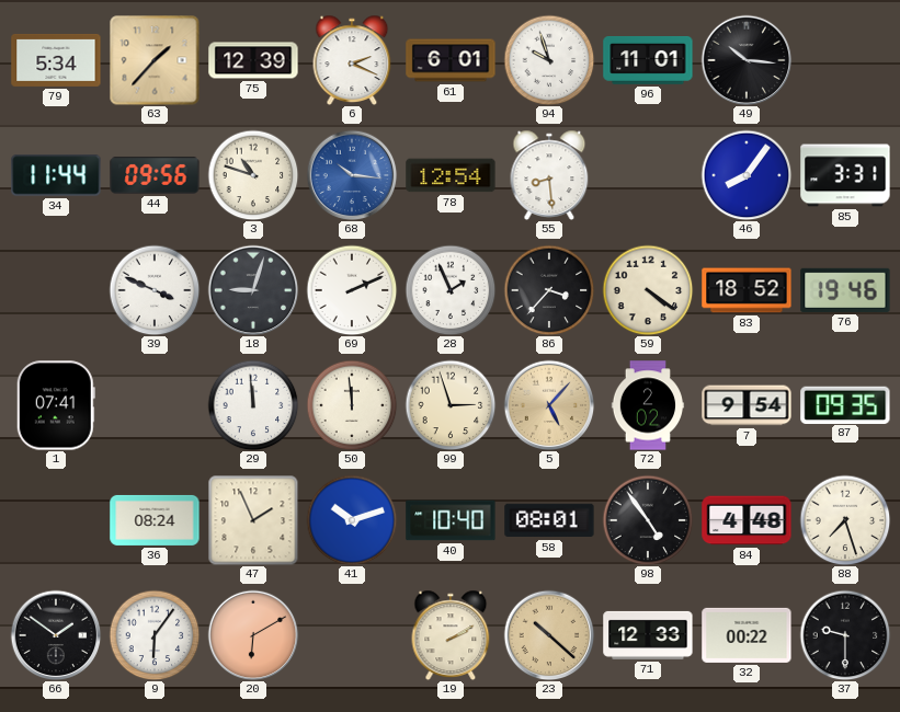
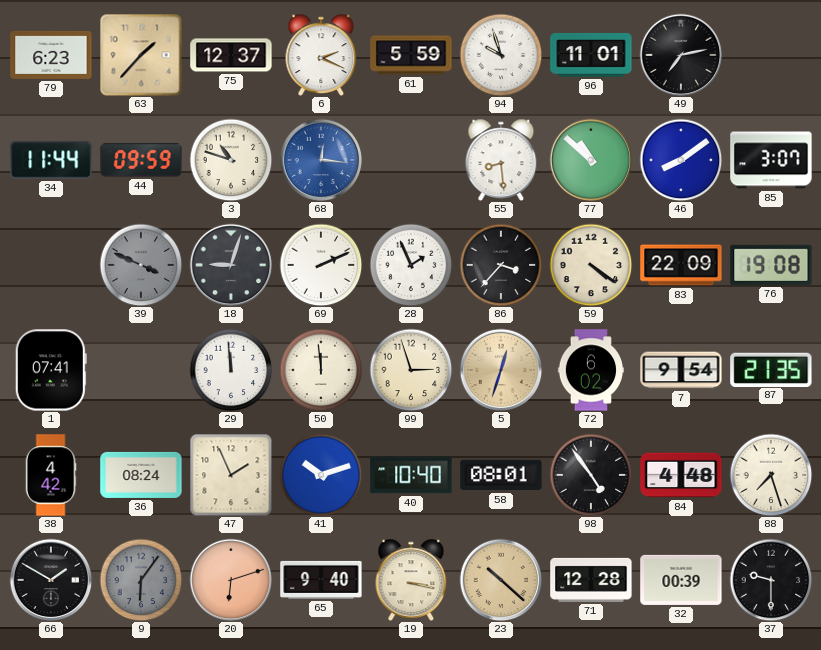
79: 5:34 -> 6:23 (51, 55)
75: 12:39 -> 12:37 (231, 55)
61: 6:01 -> 5:59 (411, 55)
49: 10:16 -> 7:13 (681, 55)
44: 09:56 -> 09:59 (141, 160)
68: 10:16 -> 12:16 (321, 160)
78: 12:54 -> none (451, 175)
77: none -> 10:52 (591, 160)
46: 8:06 -> 8:09 (681, 160)
85: 3:31 -> 3:07 (771, 160)
39 dial: white -> grey (141, 265)
83: 18:52 -> 22:09 (681, 265)
76: 19:46 -> 19:08 (771, 265)
5: 5:07 -> 12:33 (501, 370)
72: 2:02 -> 6:02 (591, 370)
87: 09:35 -> 21:35 (771, 369)
38: none -> 4:42 (51, 475)
66: 1:51 -> 1:50 (51, 580)
9 dial: white -> grey (141, 580)
20: 6:10 -> 6:12 (231, 580)
65: none -> 9:40 (321, 580)
19: 2:10 -> 3:17 (411, 579)
71: 12:33 -> 12:28 (591, 580)
32: 00:22 -> 00:39 (681, 580)
